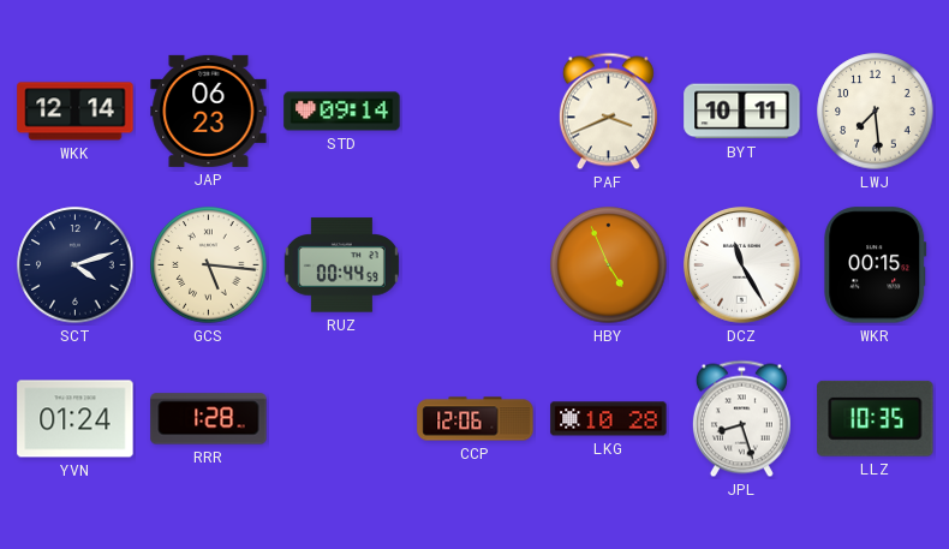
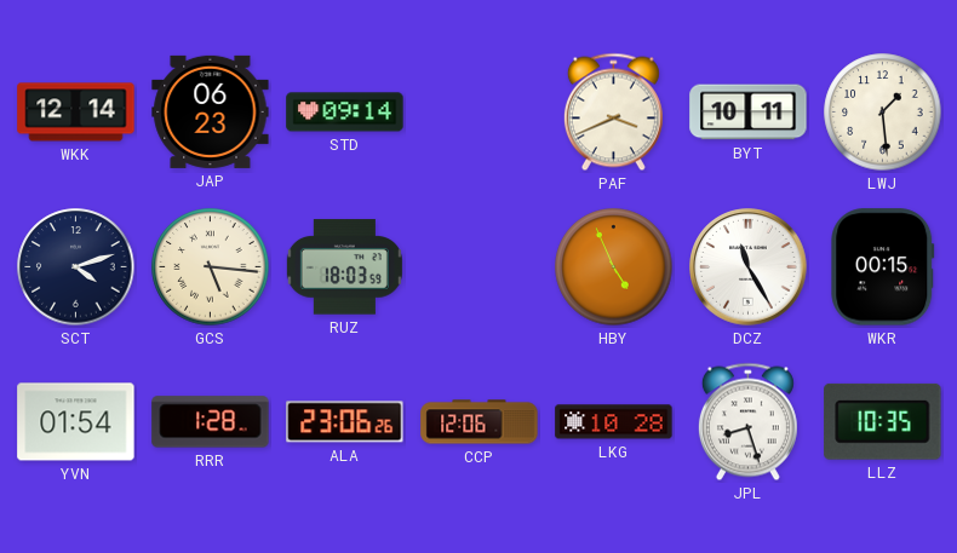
LWJ: 7:29 -> 1:29 (883, 113)
RUZ: 00:44 -> 18:03 (344, 267)
YVN: 01:24 -> 01:54 (76, 422)
ALA: none -> 23:06 (345, 422)
